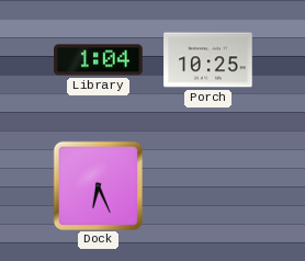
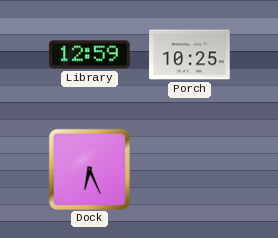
Library: 1:04 -> 12:59 (90, 55)
